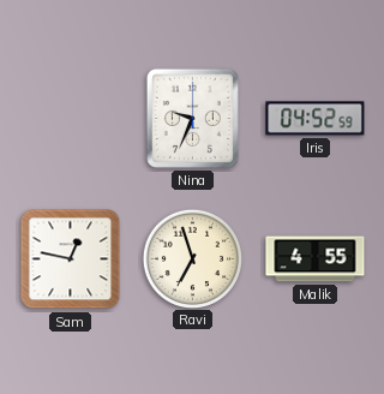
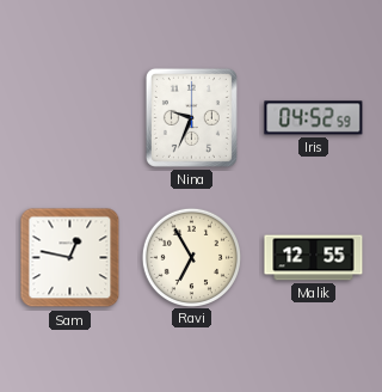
Ravi: 6:57 -> 6:55 (191, 257)
Malik: 4:55 -> 12:55 (314, 258)
